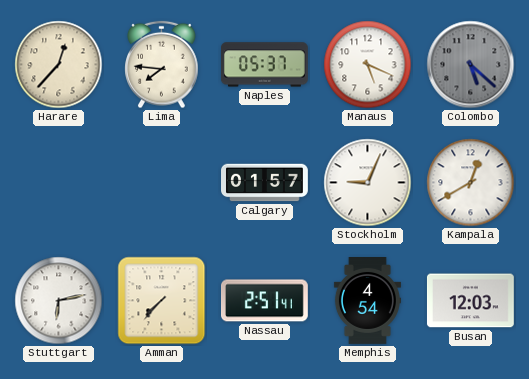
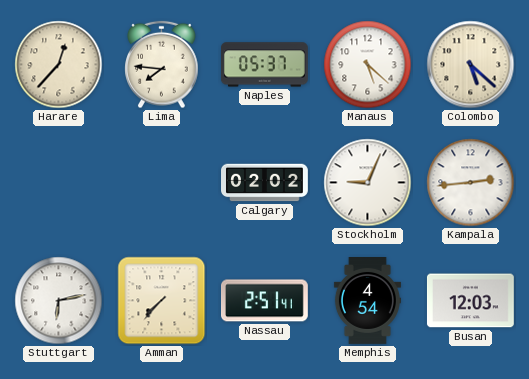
Manaus: 5:19 -> 5:22 (368, 65)
Colombo dial: grey -> cream (471, 65)
Calgary: 01:57 -> 02:02 (265, 183)
Kampala: 12:40 -> 2:44 (471, 183)
